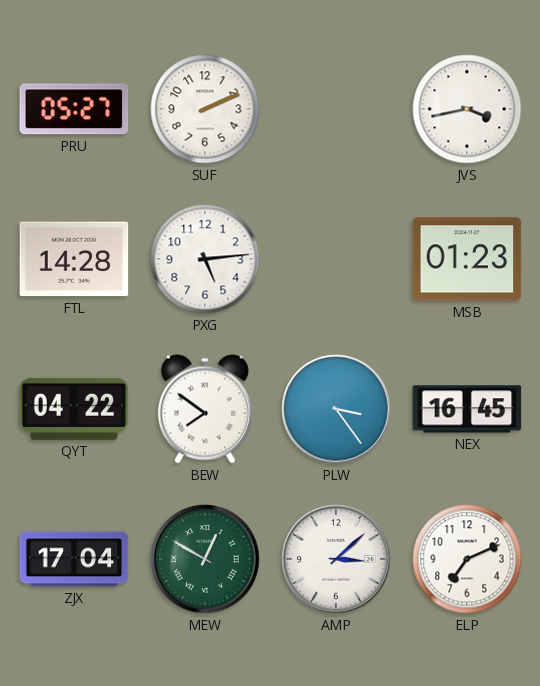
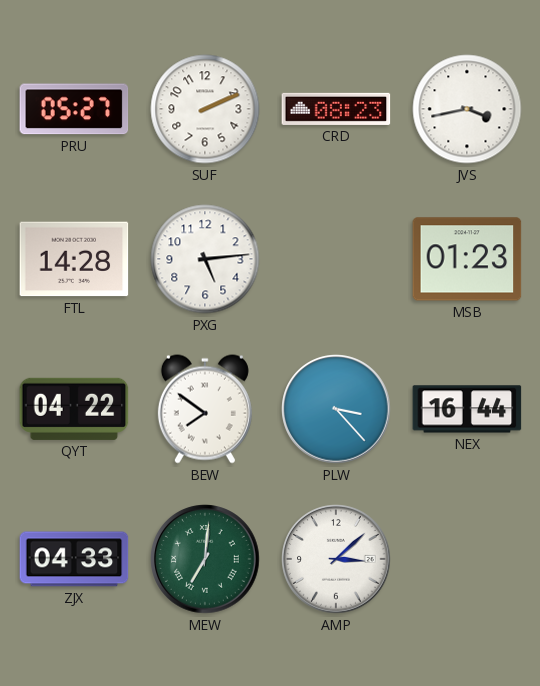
CRD: none -> 08:23 (336, 109)
PLW: 3:24 -> 3:23 (336, 409)
NEX: 16:45 -> 16:44 (467, 409)
ZJX: 17:04 -> 04:33 (74, 559)
MEW: 12:50 -> 7:01 (205, 559)
ELP: 7:11 -> none (467, 559)
